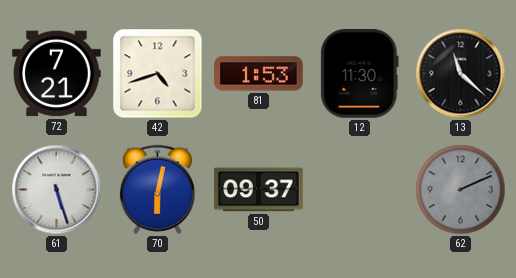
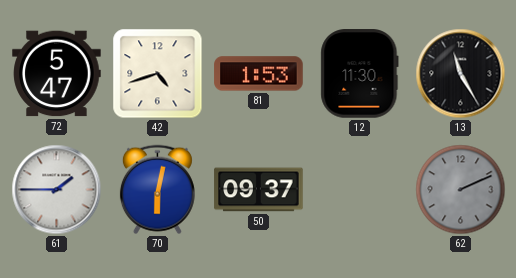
72: 7:21 -> 5:47 (57, 74)
13: 11:22 -> 11:25 (461, 74)
61: 5:27 -> 1:45 (57, 190)
